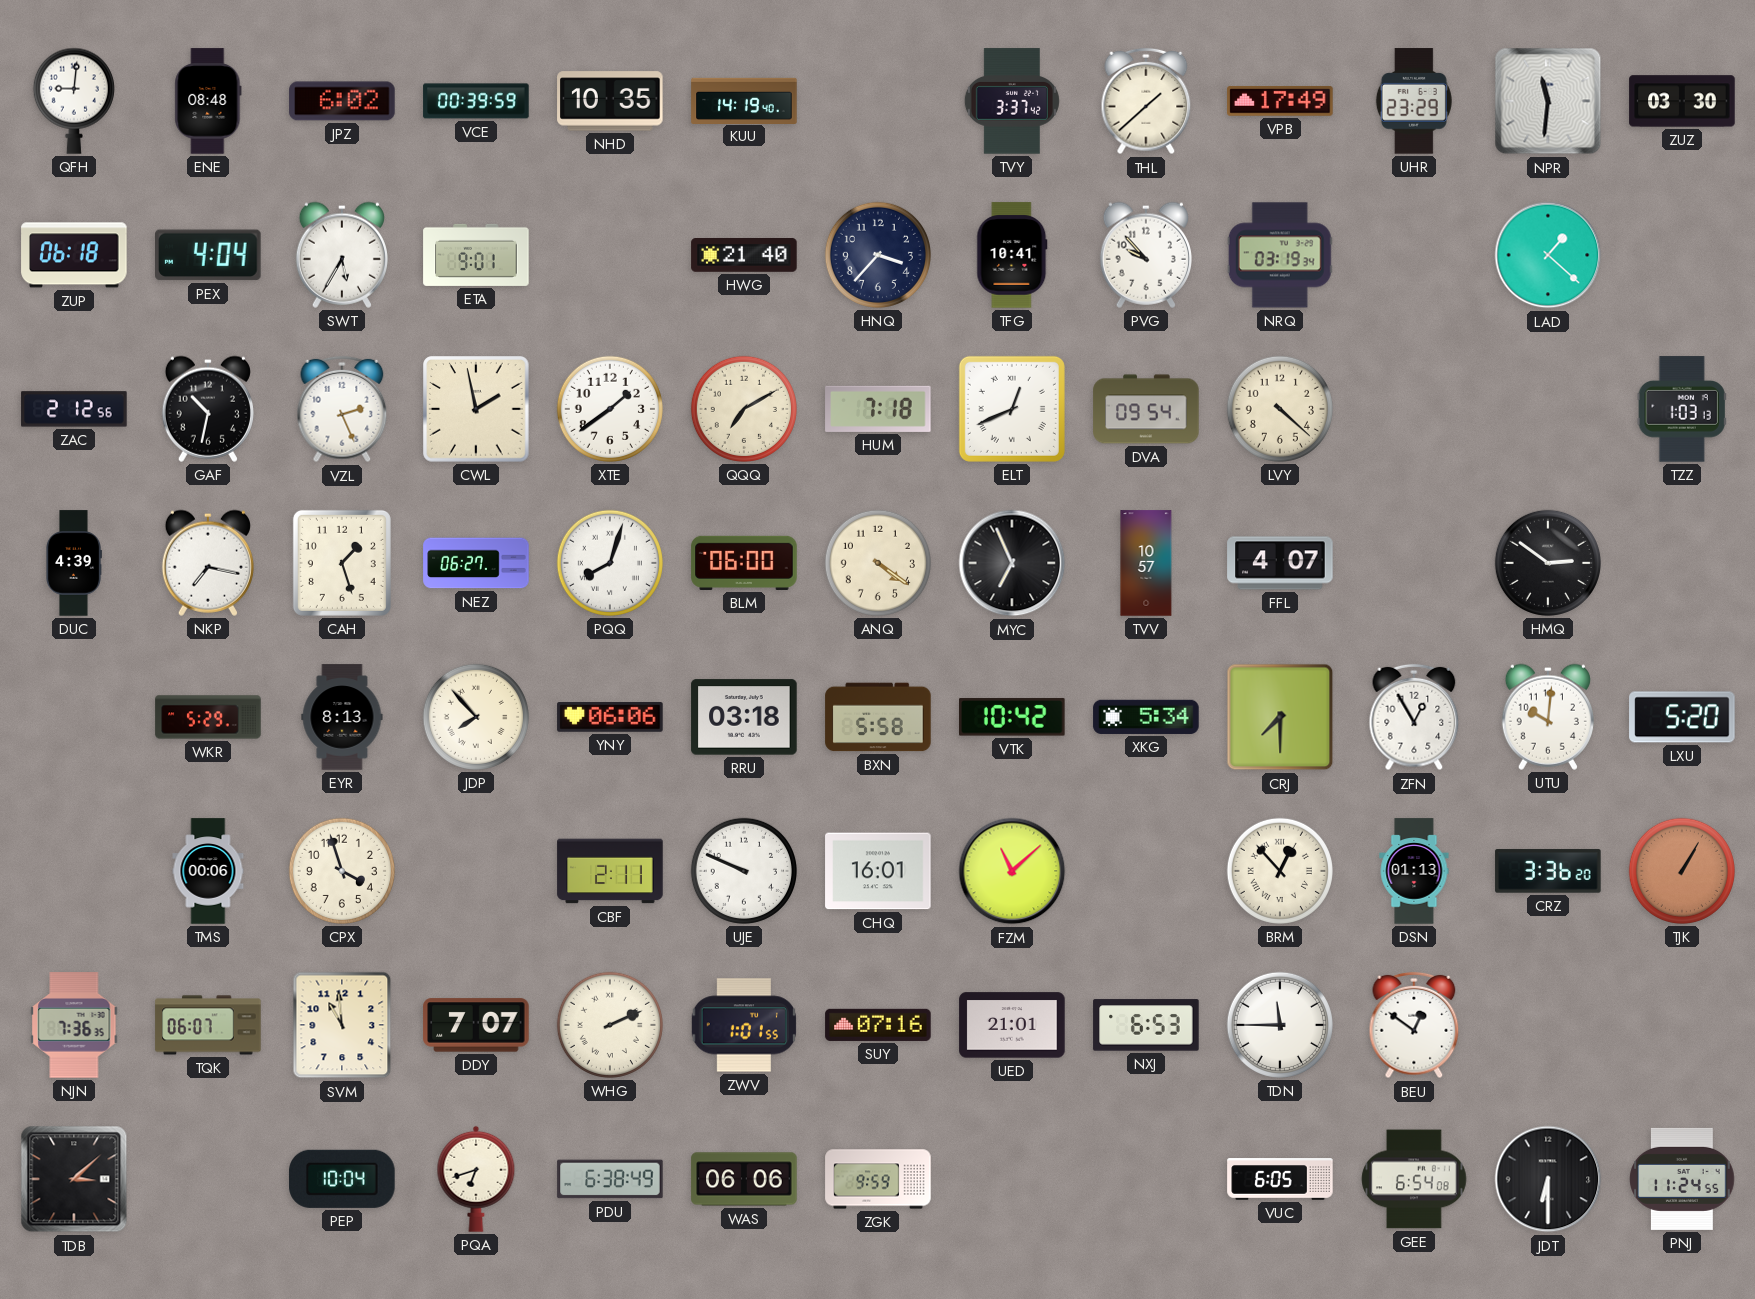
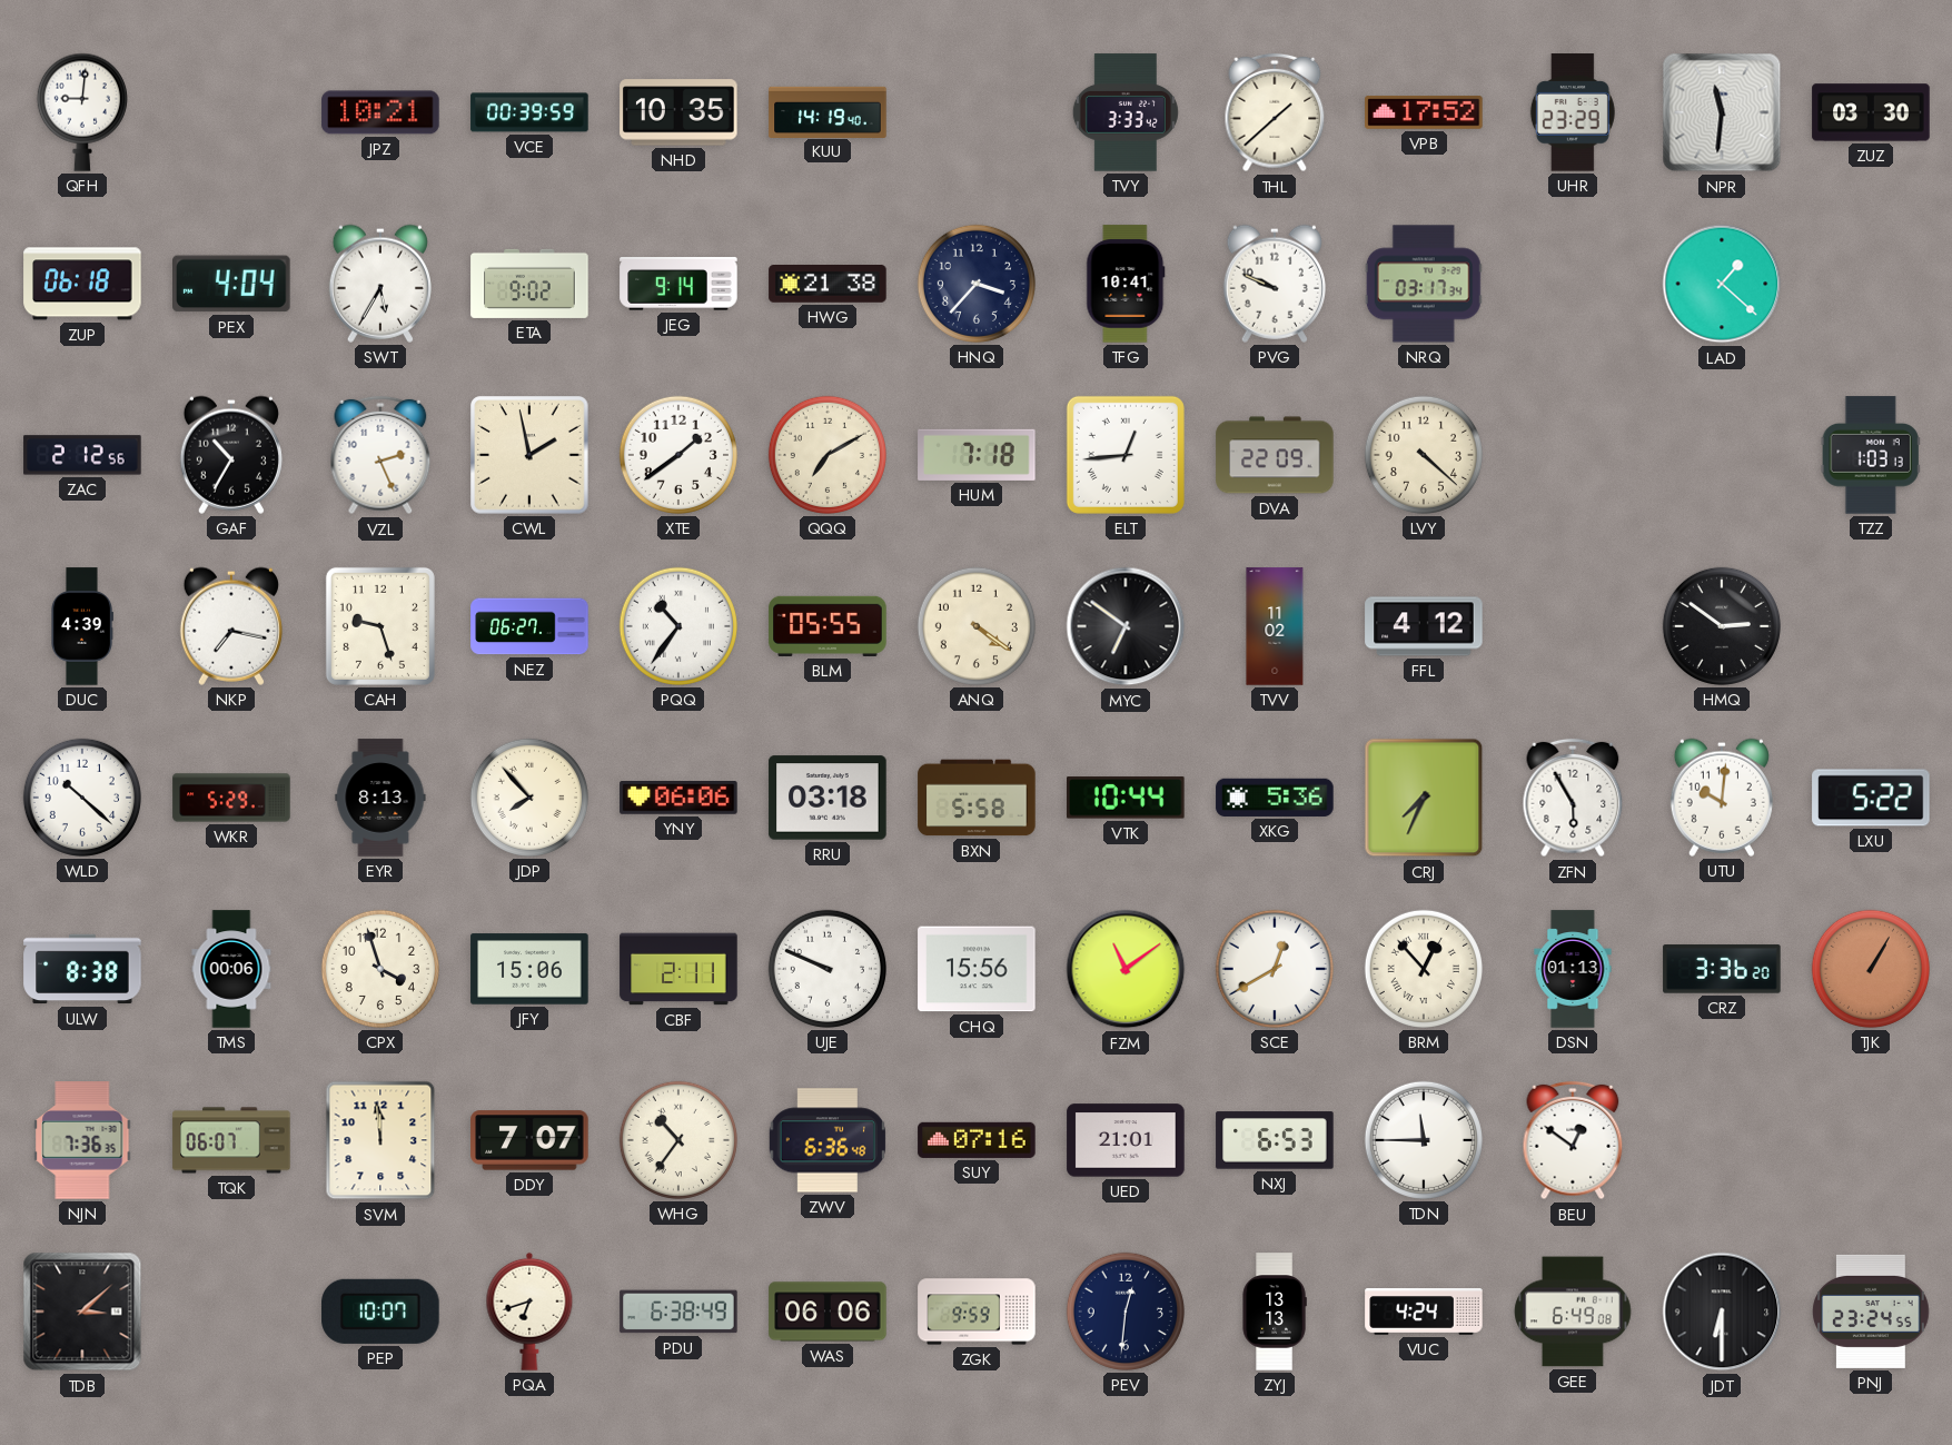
ENE: 08:48 -> none (208, 101)
JPZ: 6:02 -> 10:21 (380, 112)
TVY: 3:37 -> 3:33 (1126, 112)
VPB: 17:49 -> 17:52 (1424, 113)
ETA: 9:01 -> 9:02 (529, 284)
JEG: none -> 9:14 (678, 284)
HWG: 21:40 -> 21:38 (828, 285)
PVG: 9:53 -> 9:49 (1275, 284)
NRQ: 03:19 -> 03:17 (1424, 284)
GAF: 10:32 -> 10:35 (231, 455)
ELT: 12:41 -> 12:44 (1126, 455)
DVA: 09:54 -> 22:09 (1275, 455)
CAH: 1:27 -> 9:27 (380, 626)
PQQ: 8:03 -> 10:36 (678, 626)
BLM: 06:00 -> 05:55 (828, 626)
MYC: 6:56 -> 6:51 (1126, 626)
TVV: 10:57 -> 11:02 (1275, 626)
FFL: 4:07 -> 4:12 (1424, 626)
WLD: none -> 10:22 (82, 798)
VTK: 10:42 -> 10:44 (1127, 798)
XKG: 5:34 -> 5:36 (1275, 798)
CRJ: 7:30 -> 7:34 (1424, 798)
ZFN: 12:55 -> 5:55 (1573, 798)
LXU: 5:20 -> 5:22 (1871, 798)
ULW: none -> 8:38 (82, 969)
JFY: none -> 15:06 (529, 969)
CHQ: 16:01 -> 15:56 (977, 969)
FZM: 11:08 -> 11:09 (1126, 969)
SCE: none -> 12:40 (1275, 969)
SVM: 10:59 -> 11:59 (380, 1140)
WHG: 2:11 -> 10:36 (678, 1140)
ZWV: 1:01 -> 6:36 (826, 1140)
PEP: 10:04 -> 10:07 (380, 1312)
PEV: none -> 12:31 (1126, 1312)
ZYJ: none -> 13:13 (1275, 1312)
VUC: 6:05 -> 4:24 (1424, 1312)
GEE: 6:54 -> 6:49 (1573, 1312)
PNJ: 11:24 -> 23:24 (1871, 1312)
